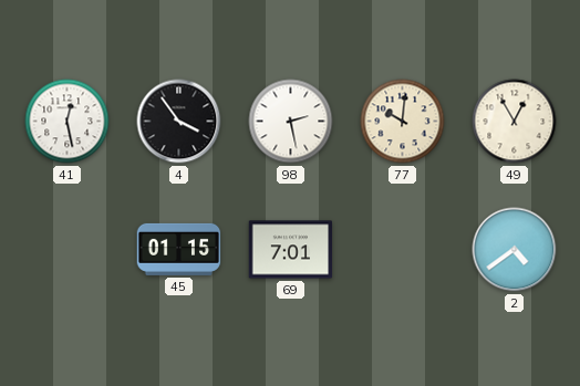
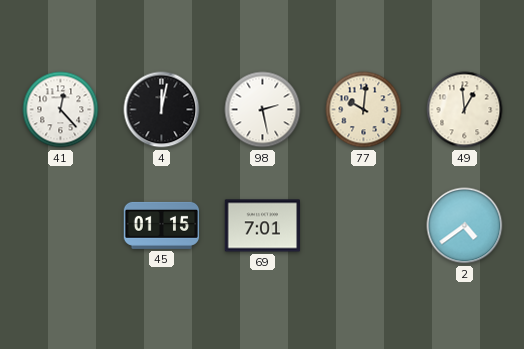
41: 12:28 -> 12:23 (61, 110)
4: 3:54 -> 12:02 (162, 110)
49: 12:55 -> 12:59 (465, 110)
